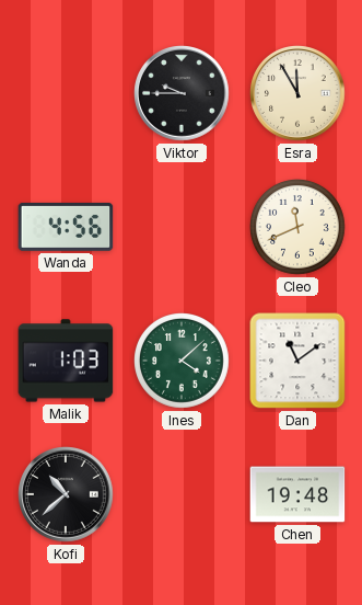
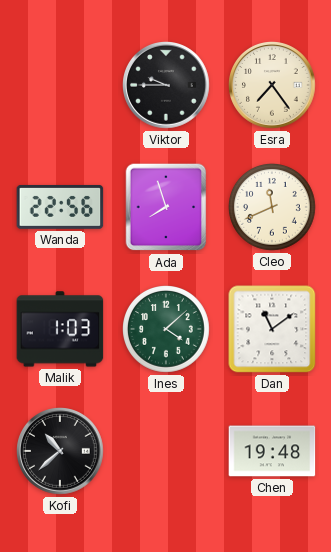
Esra: 11:55 -> 7:24 (273, 86)
Wanda: 4:56 -> 22:56 (60, 207)
Ada: none -> 7:57 (166, 207)
